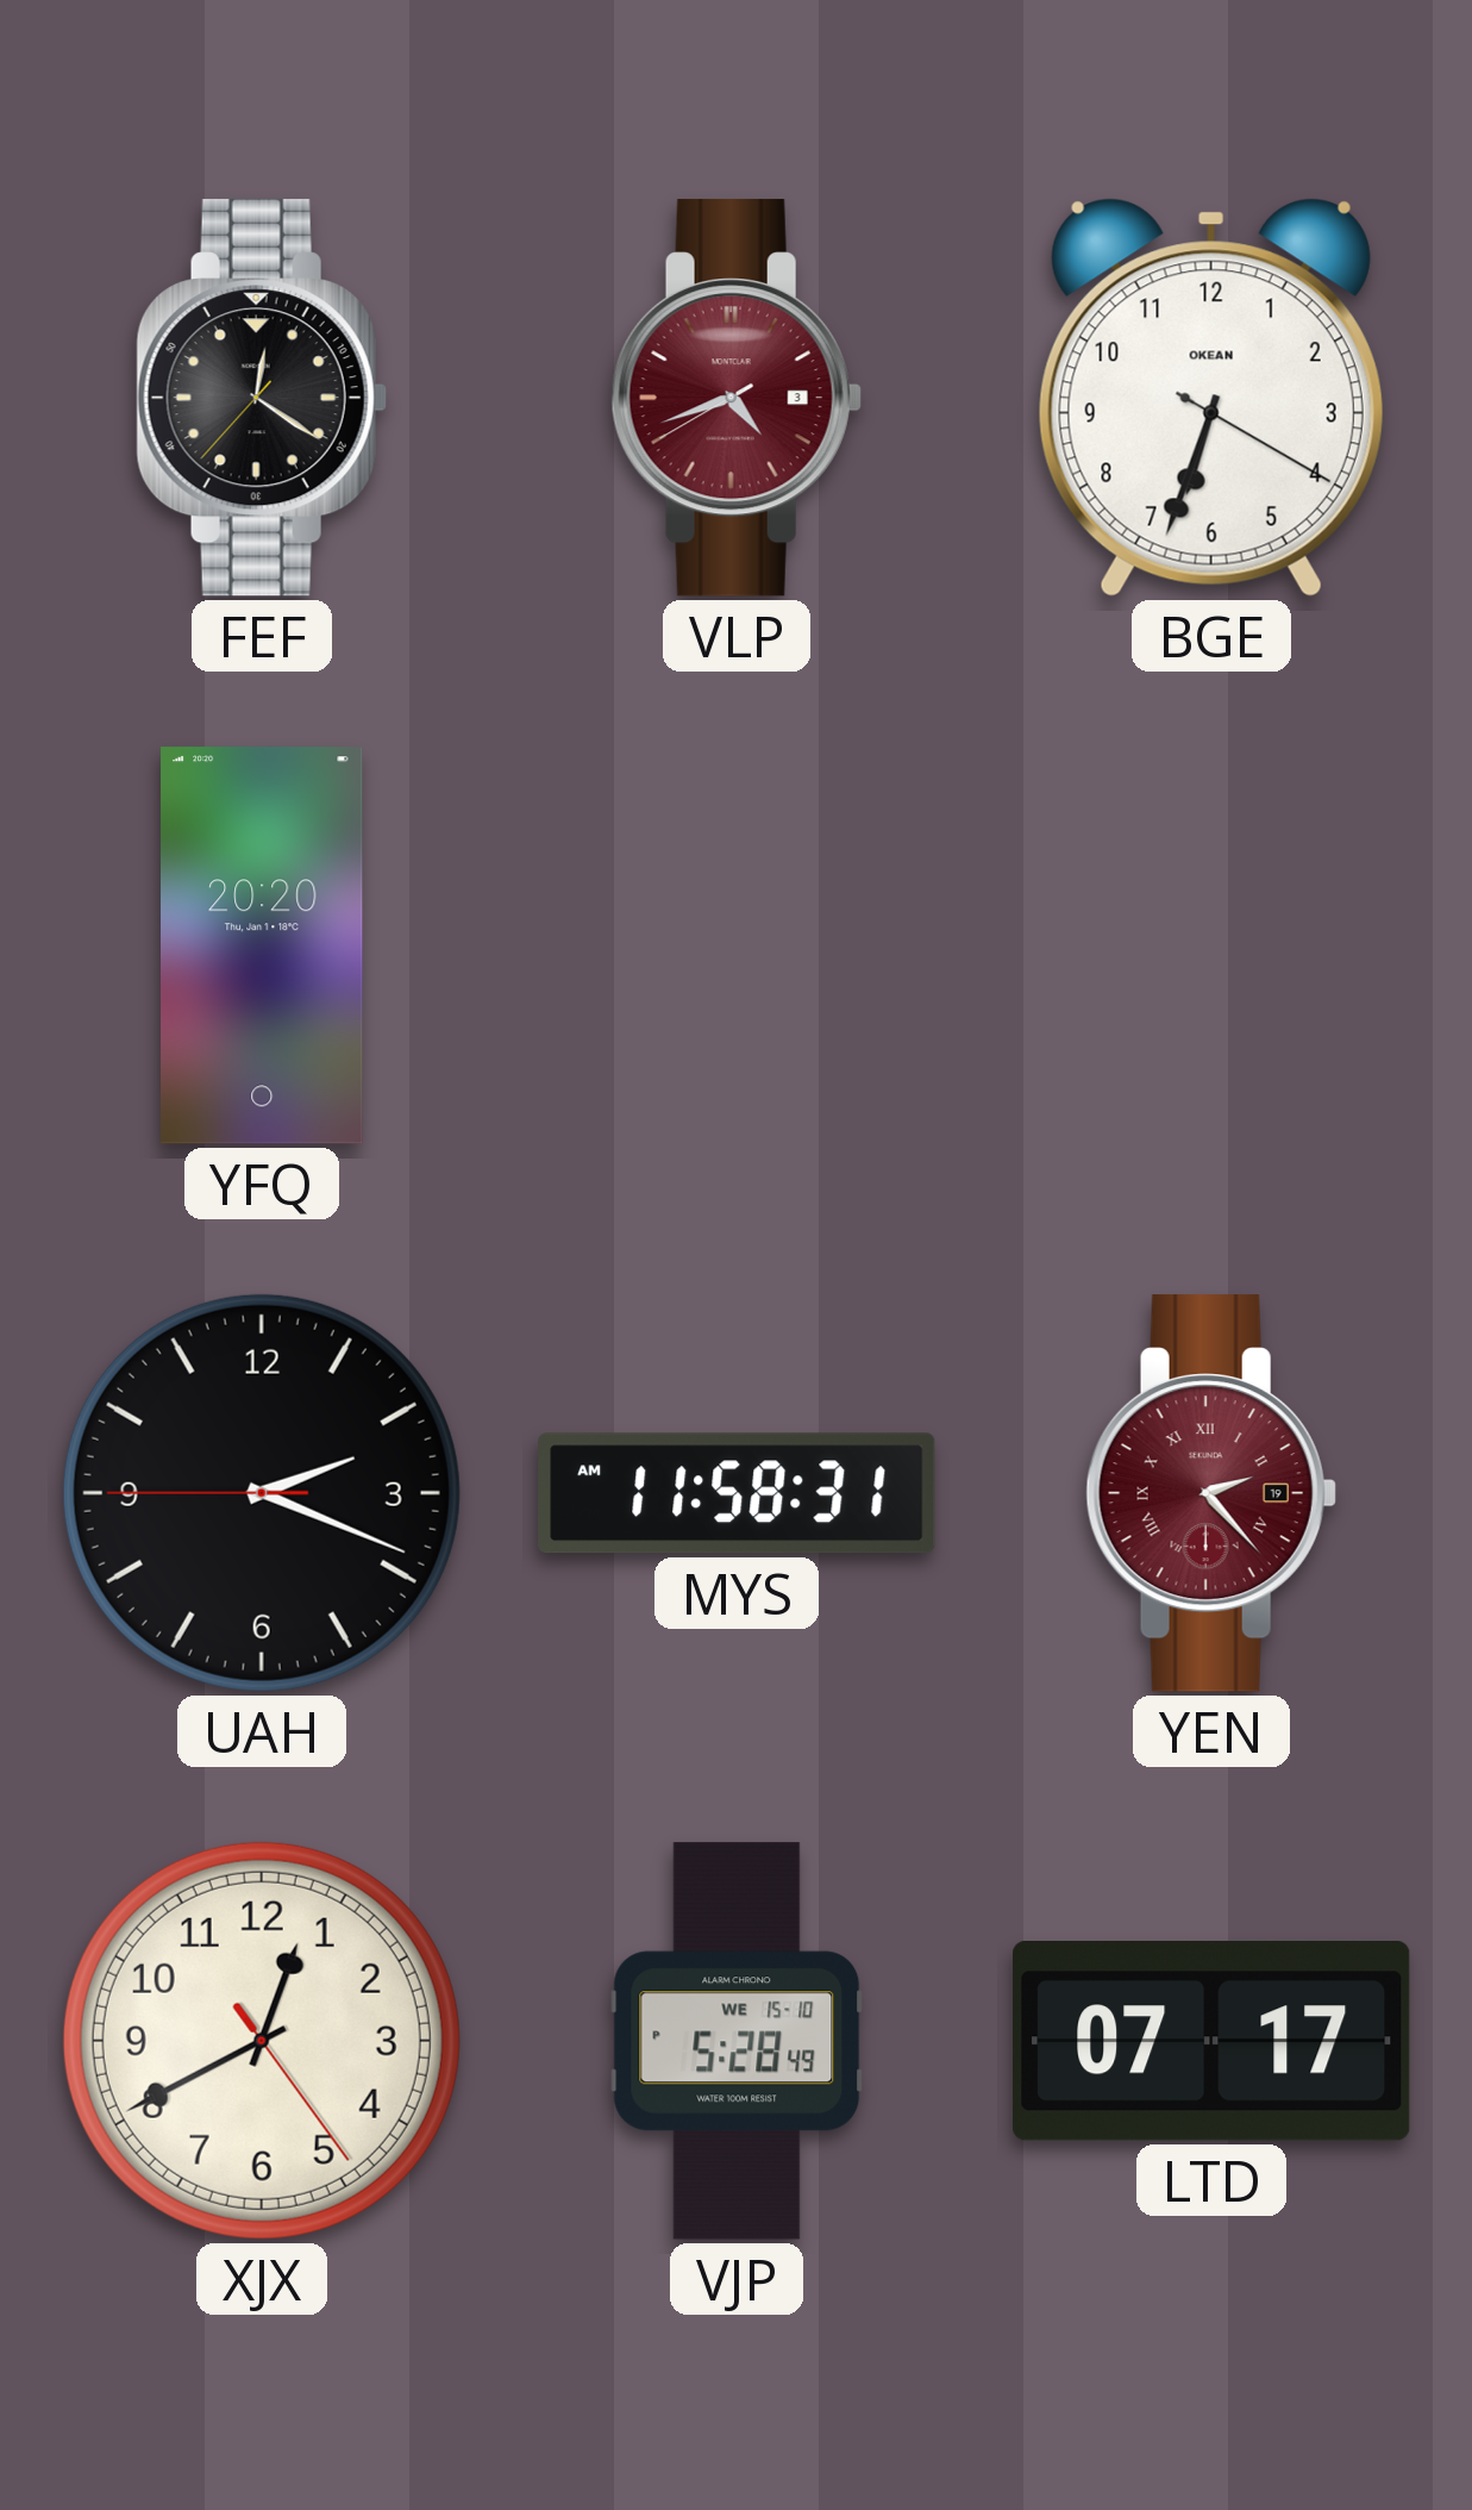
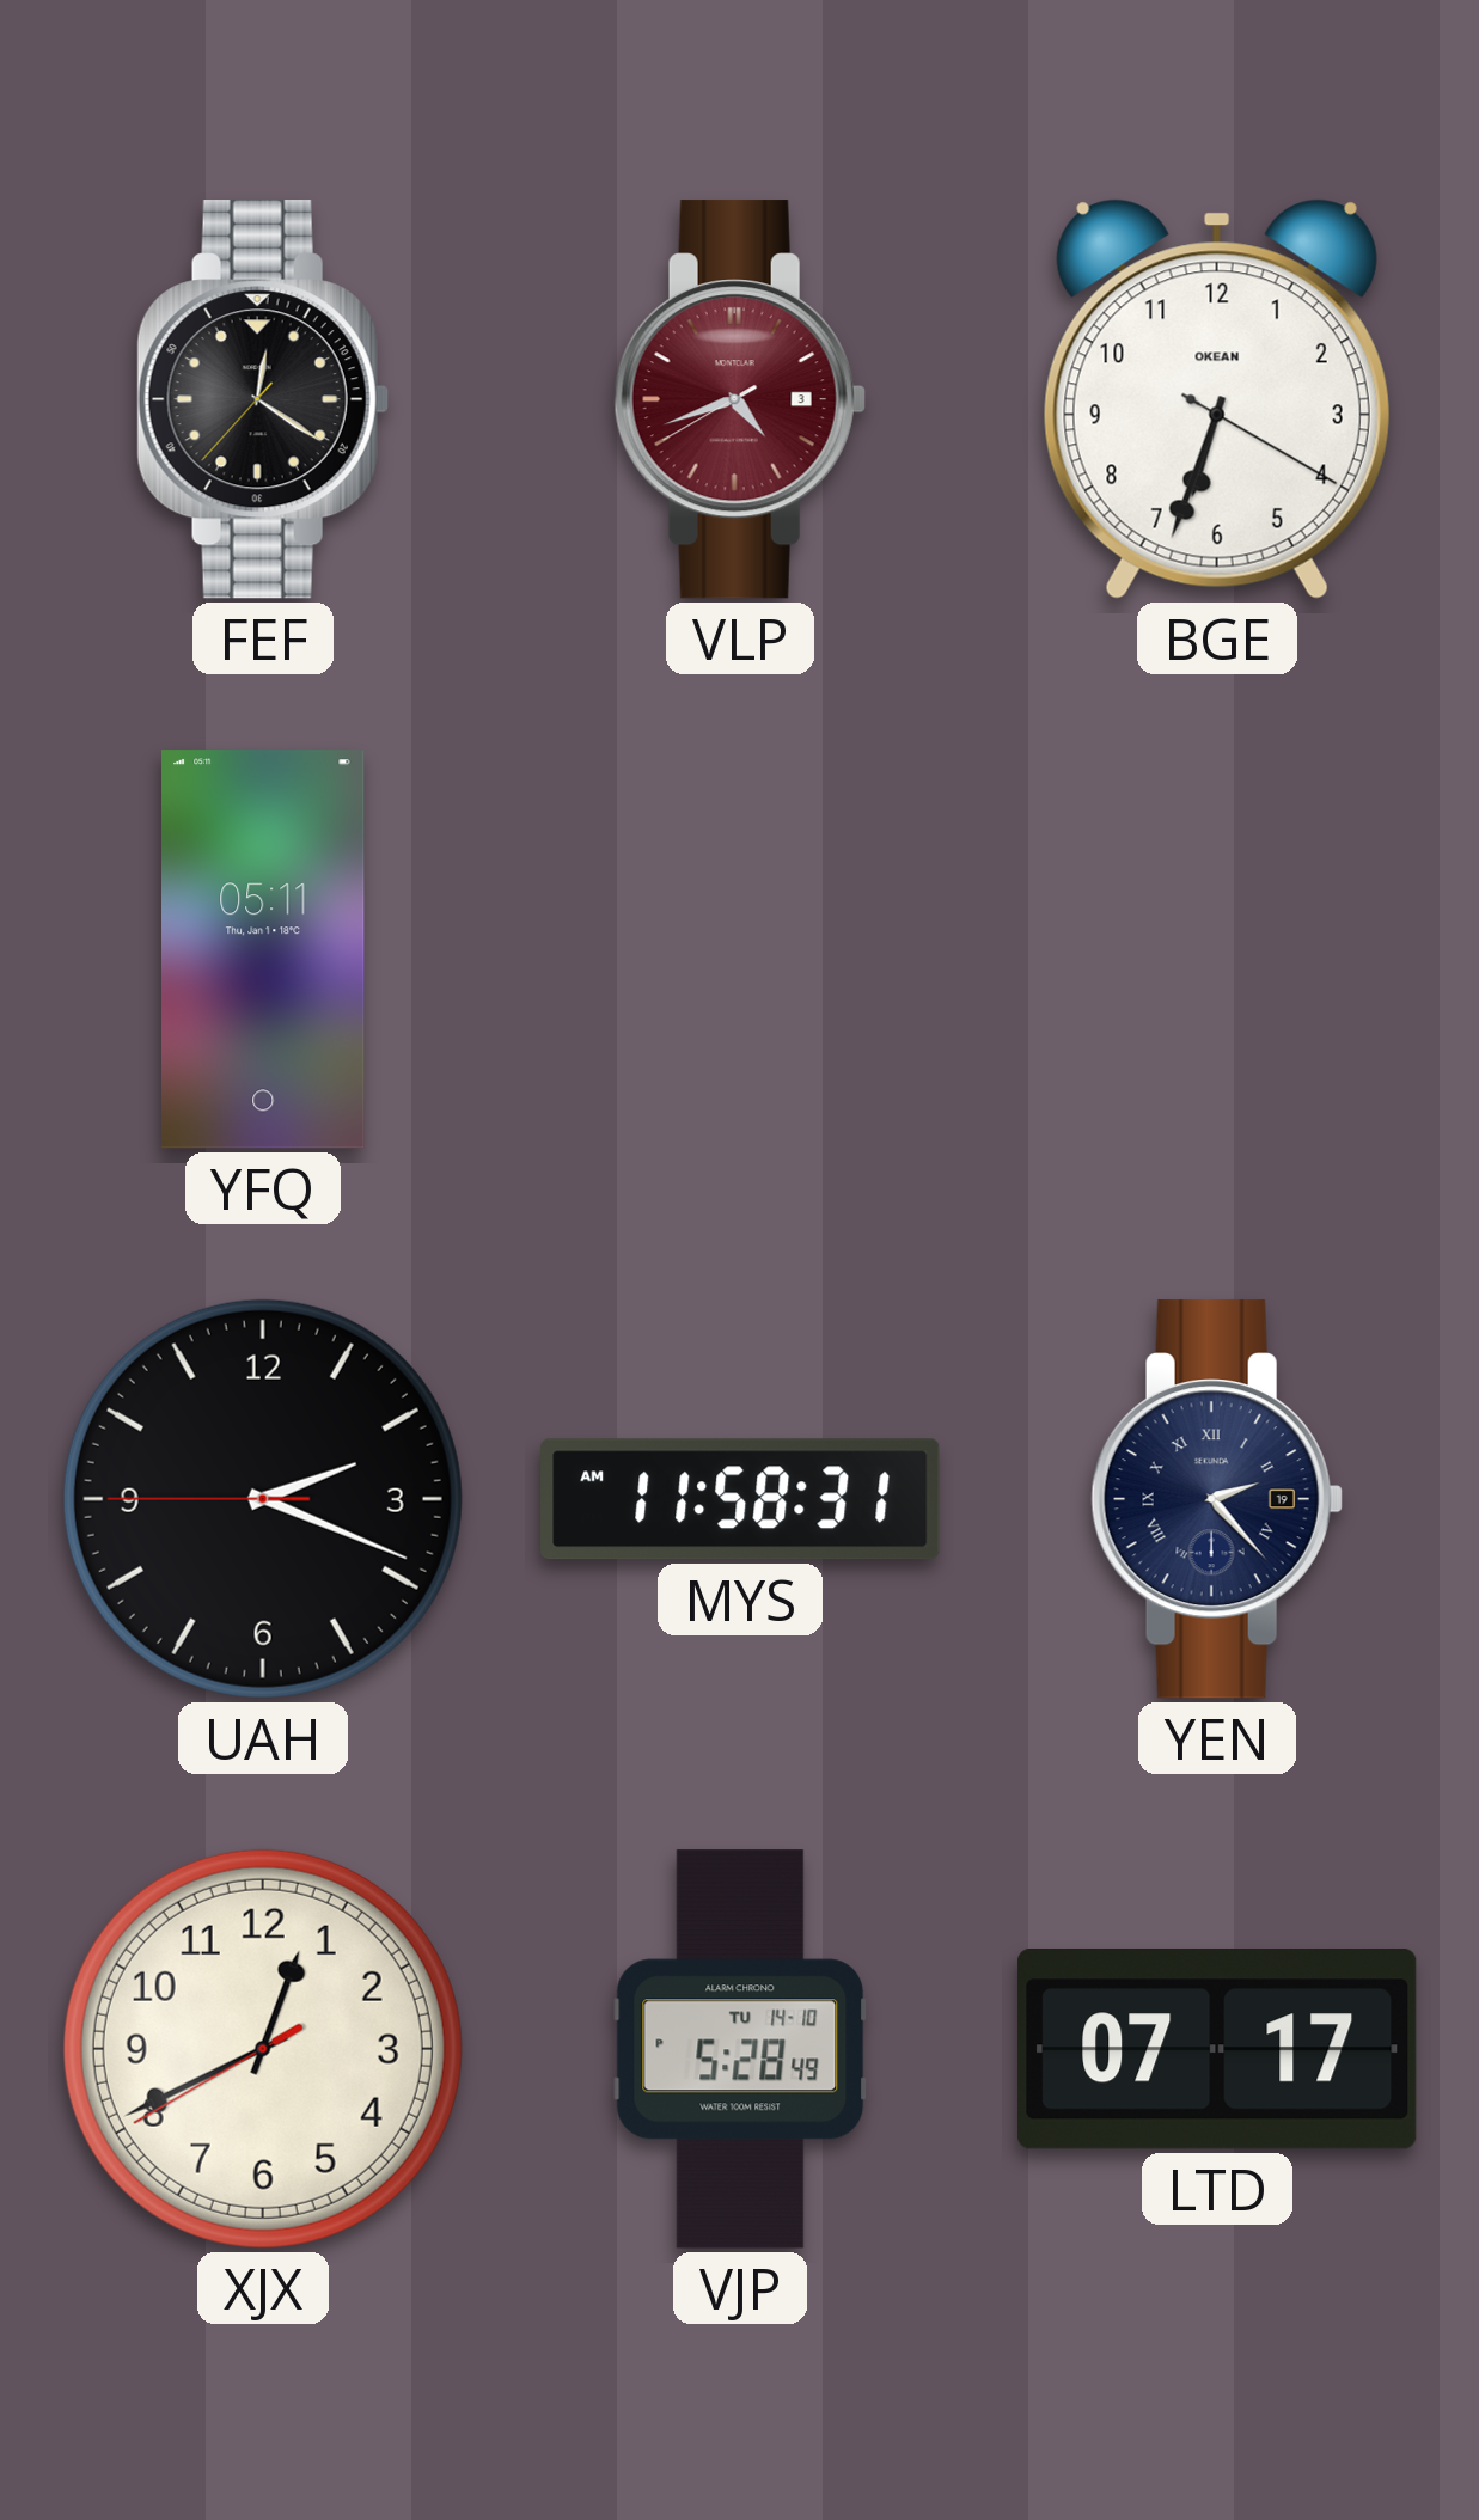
YFQ: 20:20 -> 05:11 (264, 949)
YEN dial: burgundy -> navy (1217, 1499)
XJX: 12:40:24 -> 12:40:40 (263, 2049)
VJP date: WE 15-10 -> TU 14-10 (740, 2049)
